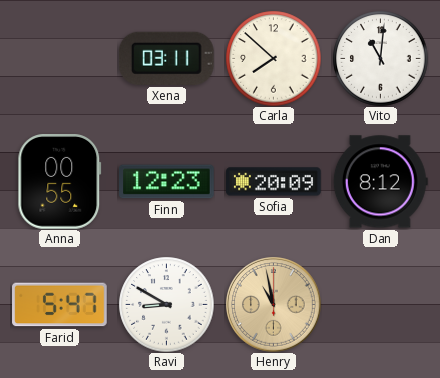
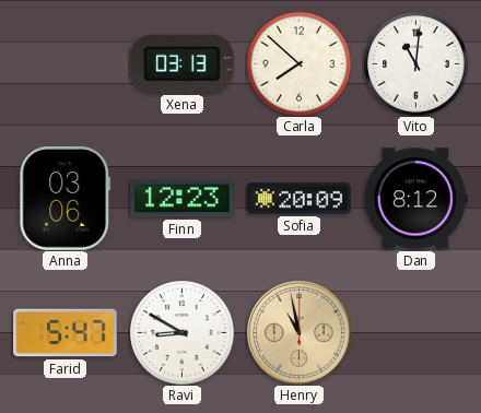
Xena: 03:11 -> 03:13 (181, 63)
Anna: 00:55 -> 03:06 (66, 199)
